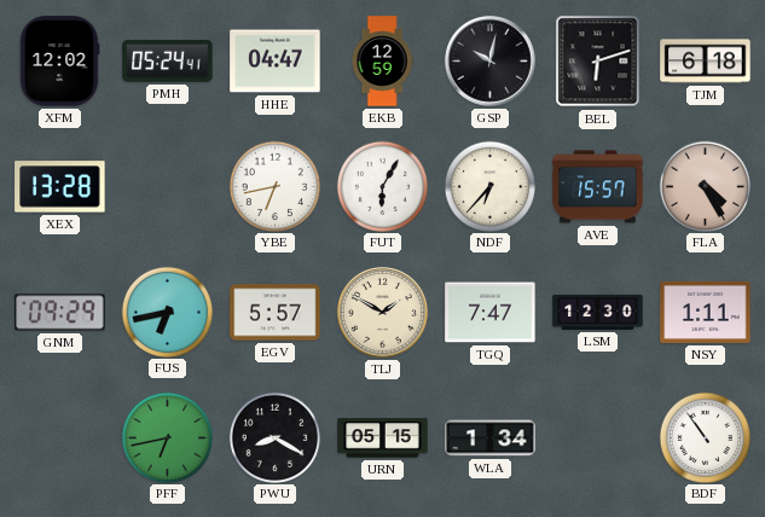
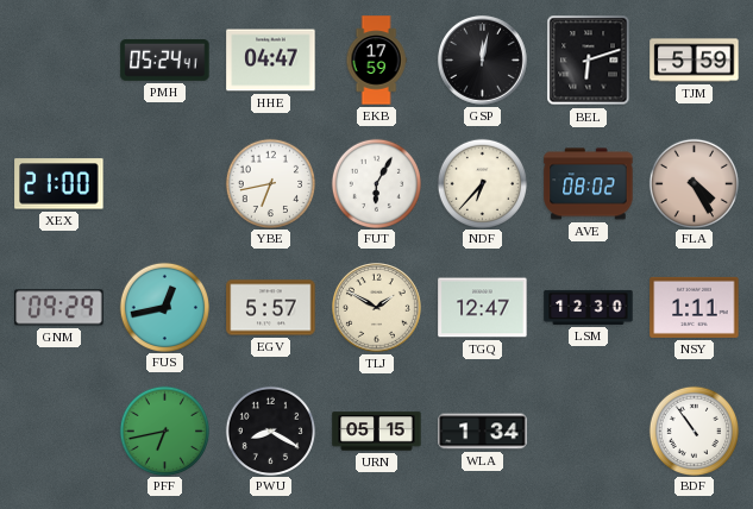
XFM: 12:02 -> none (59, 62)
EKB: 12:59 -> 17:59 (376, 61)
GSP: 10:02 -> 12:02 (483, 61)
TJM: 6:18 -> 5:59 (695, 61)
XEX: 13:28 -> 21:00 (59, 184)
AVE: 15:57 -> 08:02 (589, 184)
FUS: 6:43 -> 12:43 (164, 307)
TGQ: 7:47 -> 12:47 (483, 308)
